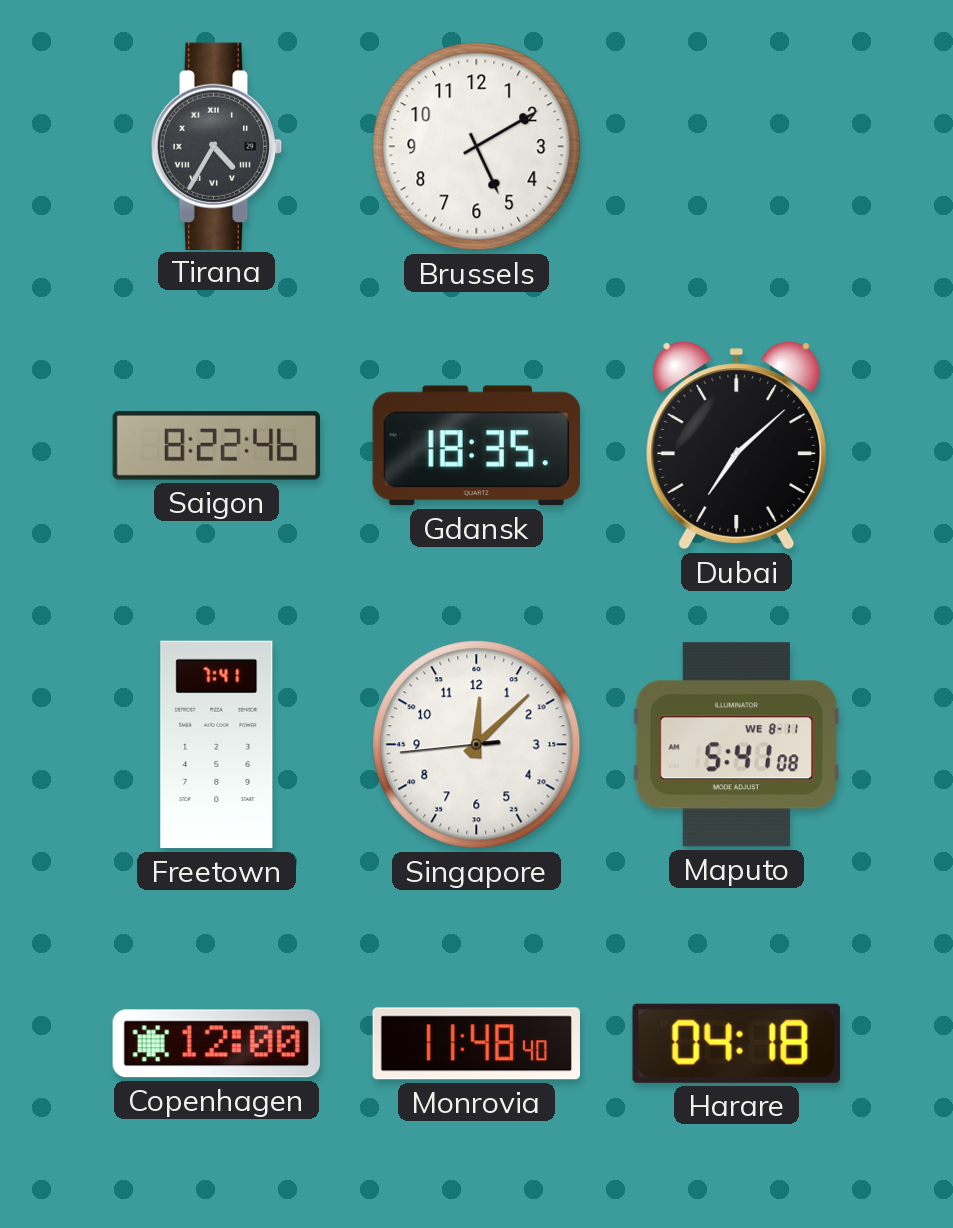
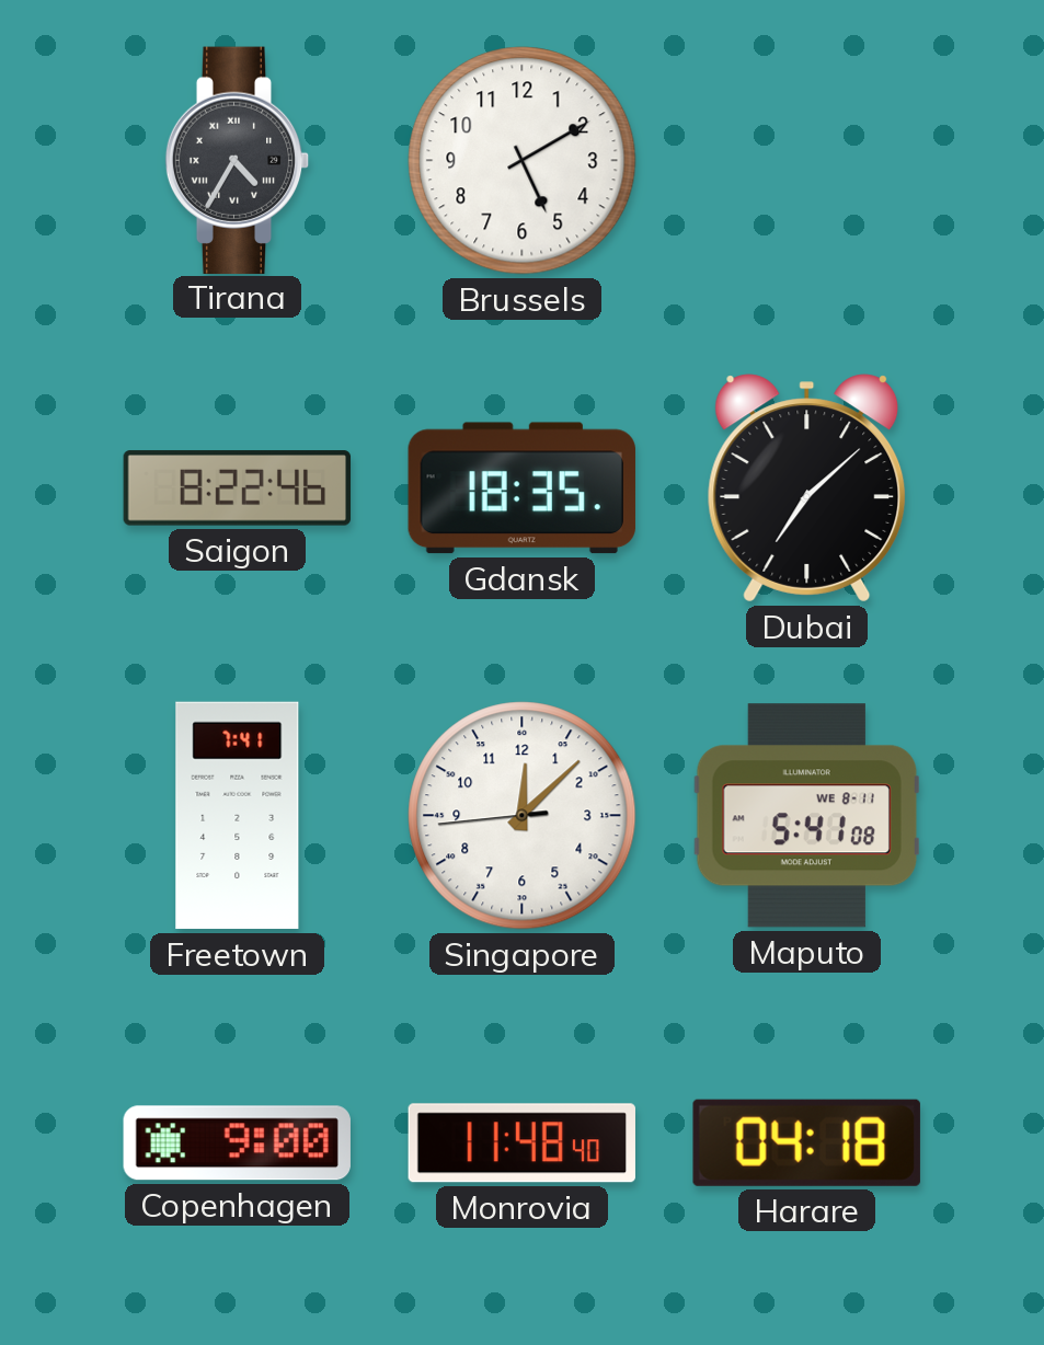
Copenhagen: 12:00 -> 9:00 (237, 1143)
